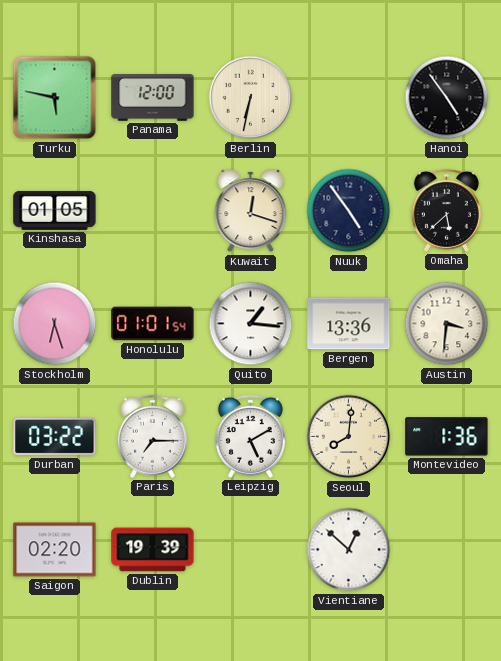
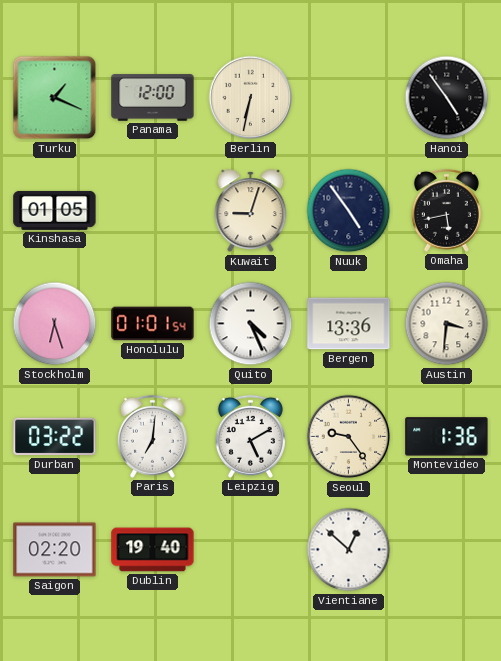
Turku: 5:47 -> 1:19 (55, 98)
Kuwait: 12:18 -> 9:03 (251, 211)
Omaha: 5:38 -> 5:43 (446, 210)
Quito: 1:16 -> 4:26 (251, 324)
Paris: 7:15 -> 7:01 (152, 436)
Seoul: 8:01 -> 9:24 (349, 437)
Dublin: 19:39 -> 19:40 (153, 550)
